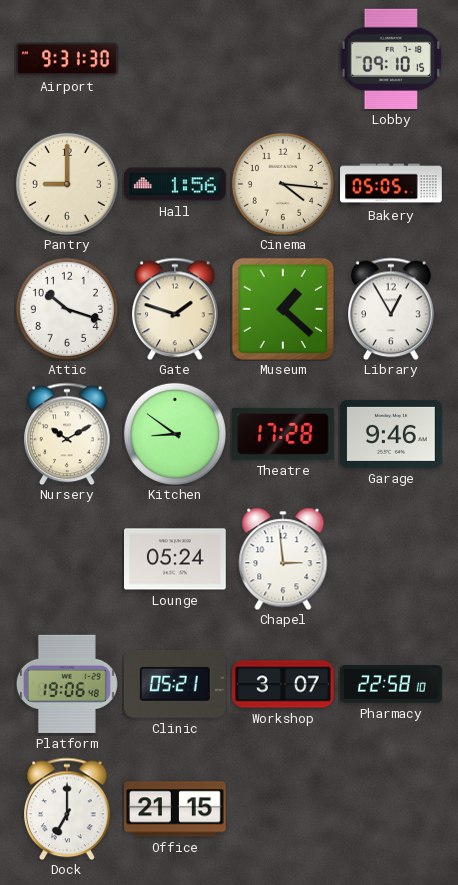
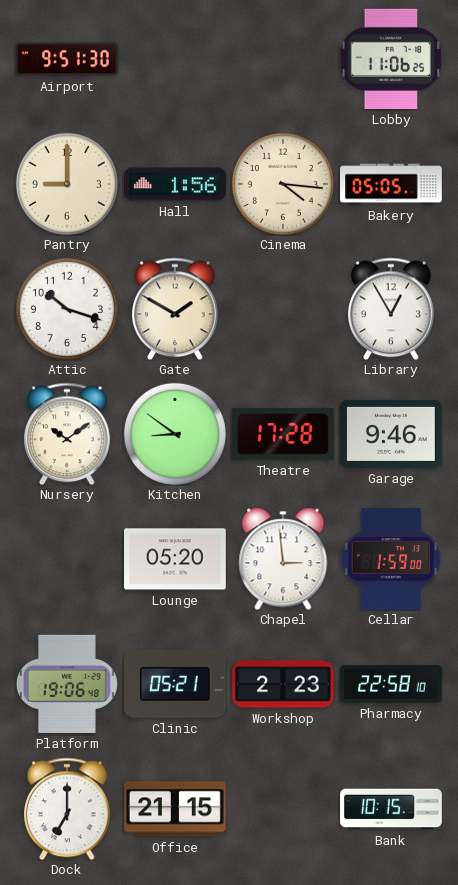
Airport: 9:31 -> 9:51 (68, 59)
Lobby: 09:10 -> 11:06 (391, 59)
Gate: 1:48 -> 1:50 (176, 309)
Museum: 1:22 -> none (283, 309)
Nursery: 10:10 -> 10:09 (68, 434)
Lounge: 05:24 -> 05:20 (176, 559)
Cellar: none -> 1:59 (391, 560)
Workshop: 3:07 -> 2:23 (283, 684)
Bank: none -> 10:15 (391, 809)
